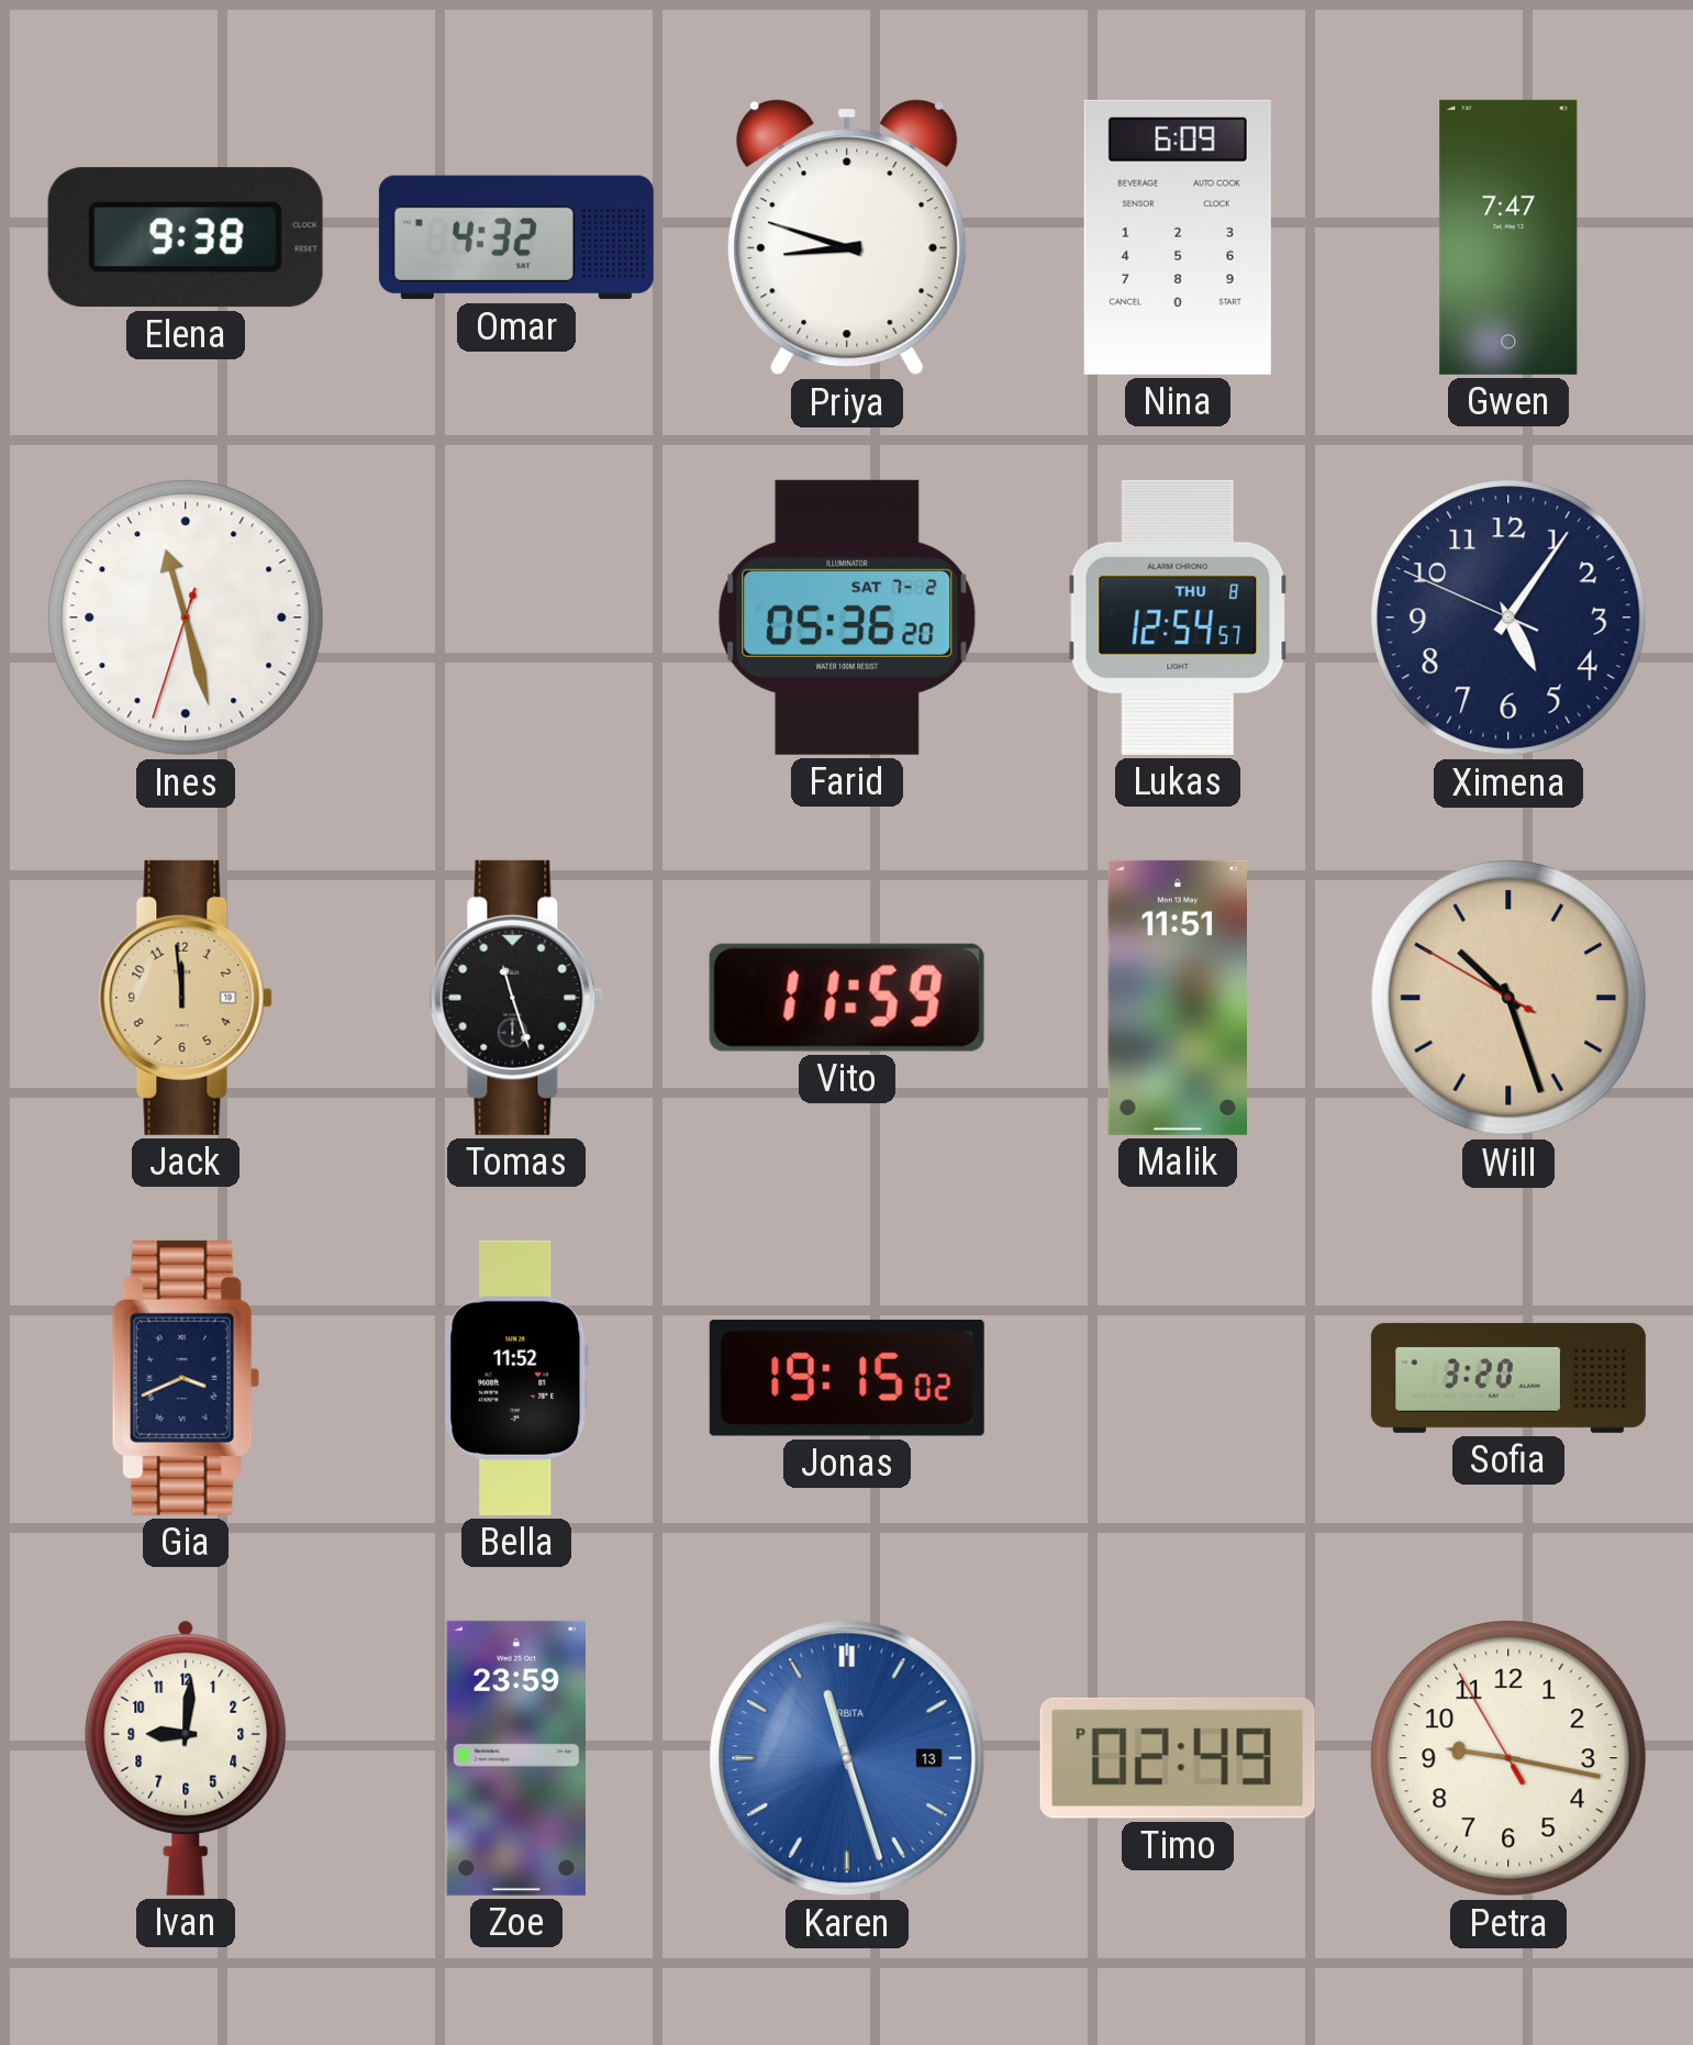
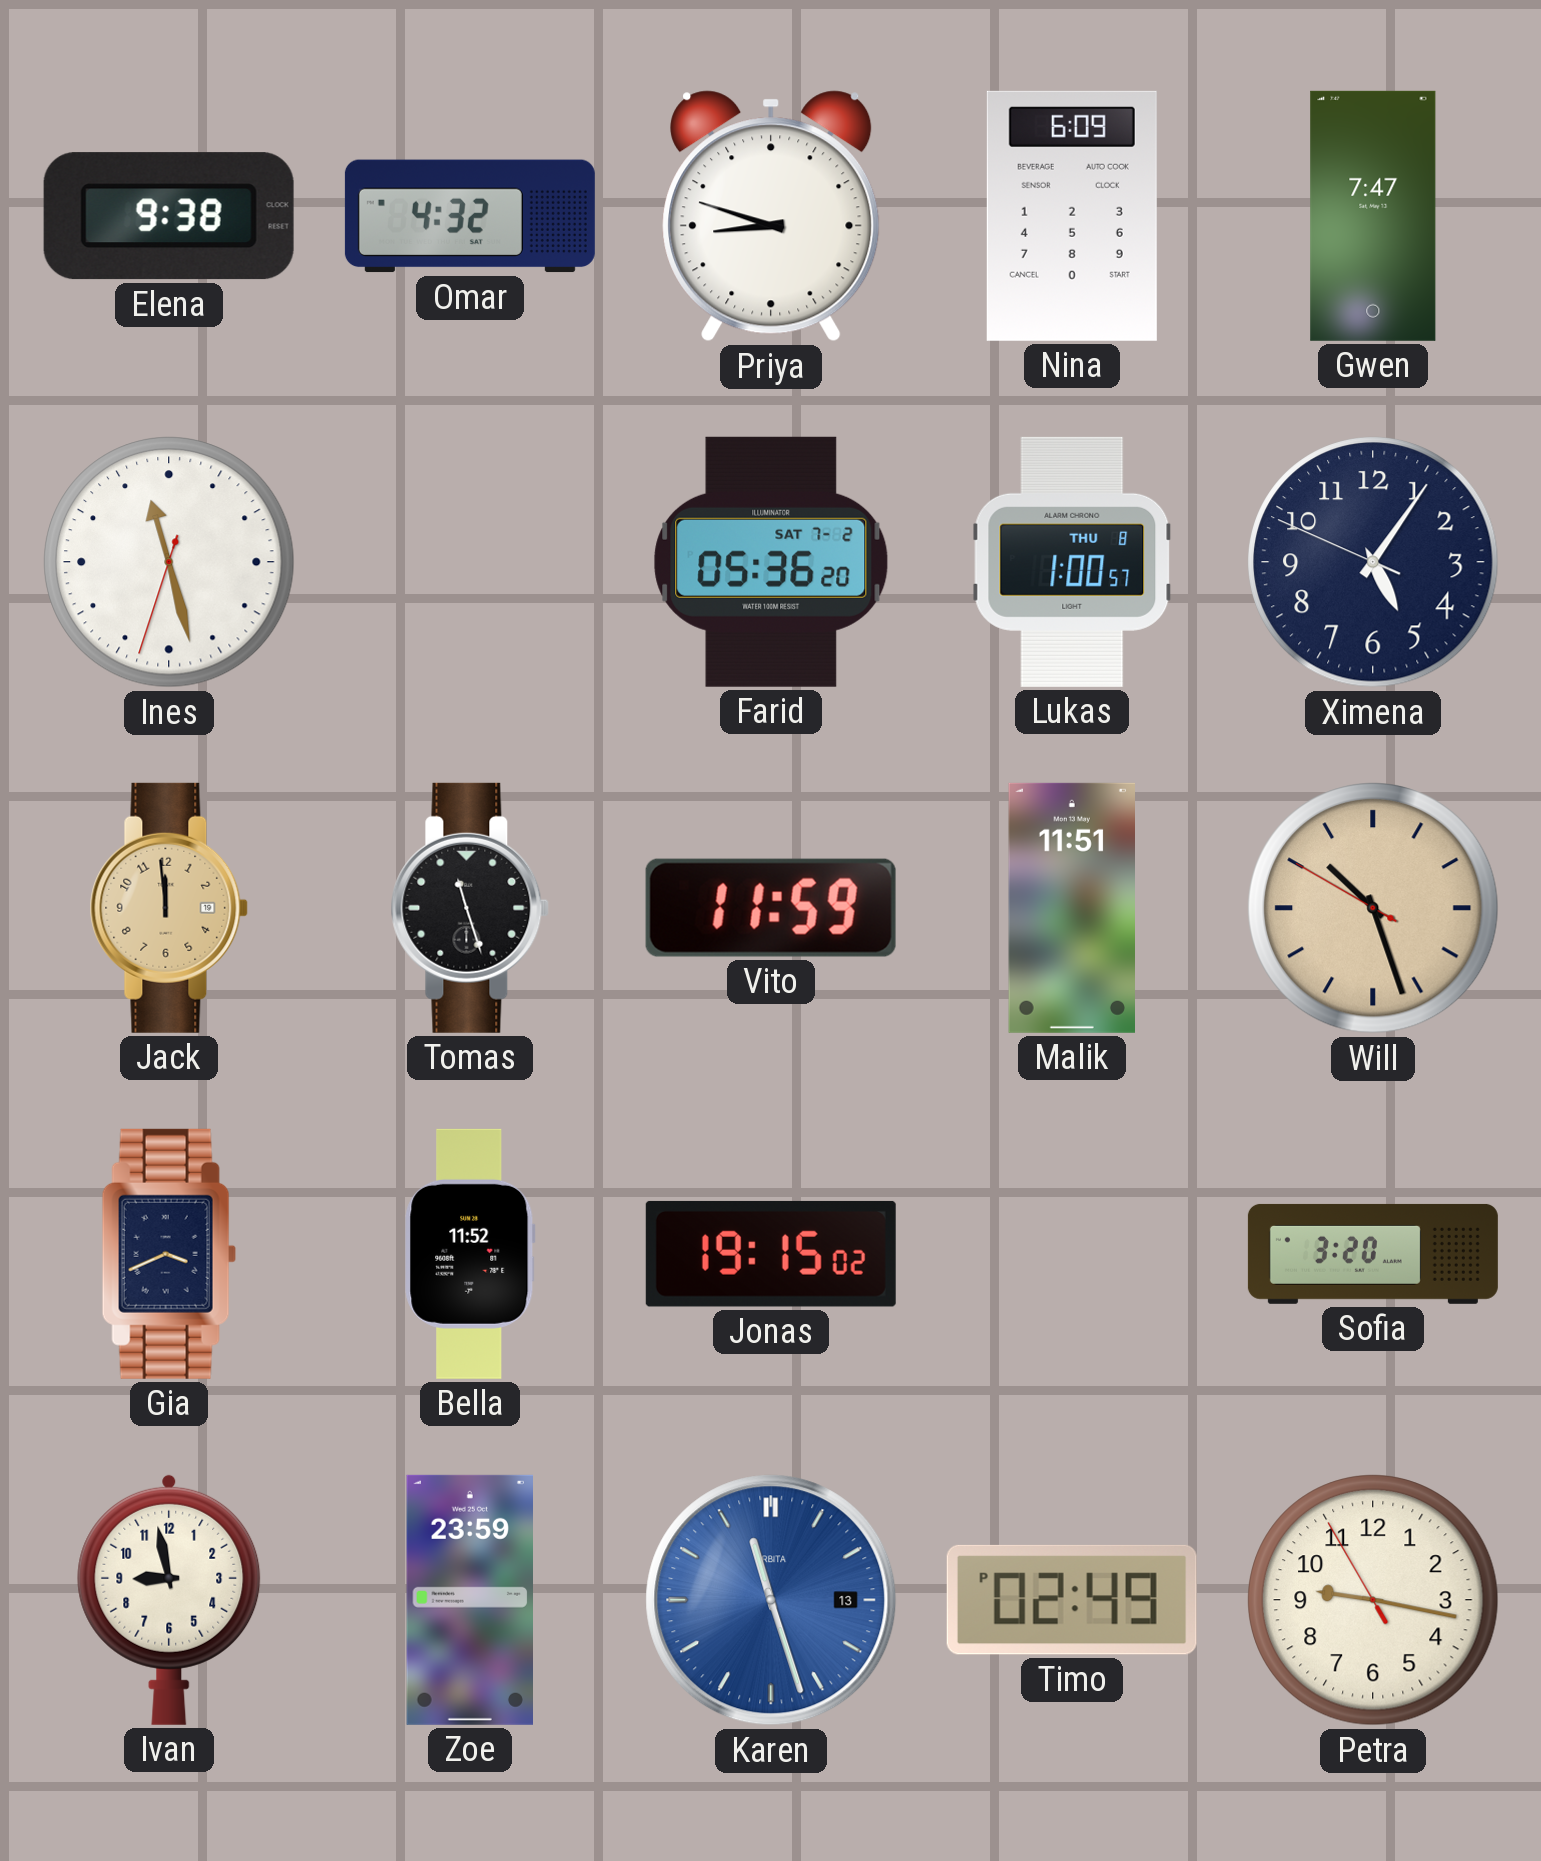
Lukas: 12:54 -> 1:00 (1072, 562)
Ivan: 9:01 -> 8:58 (169, 1599)
